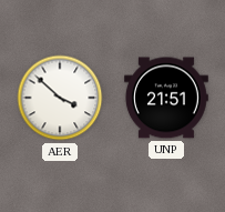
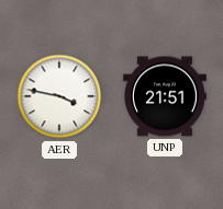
AER: 3:52 -> 3:47 (59, 96)
